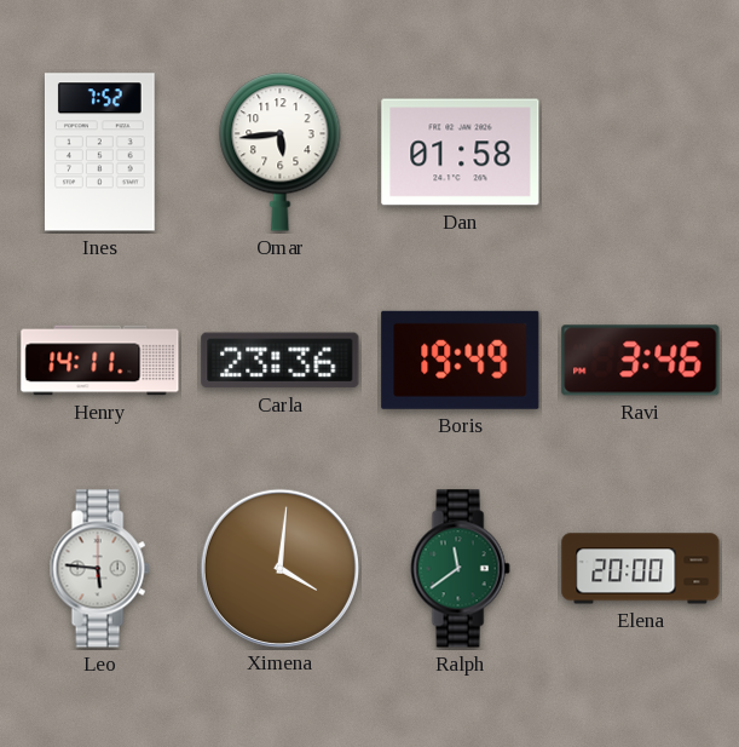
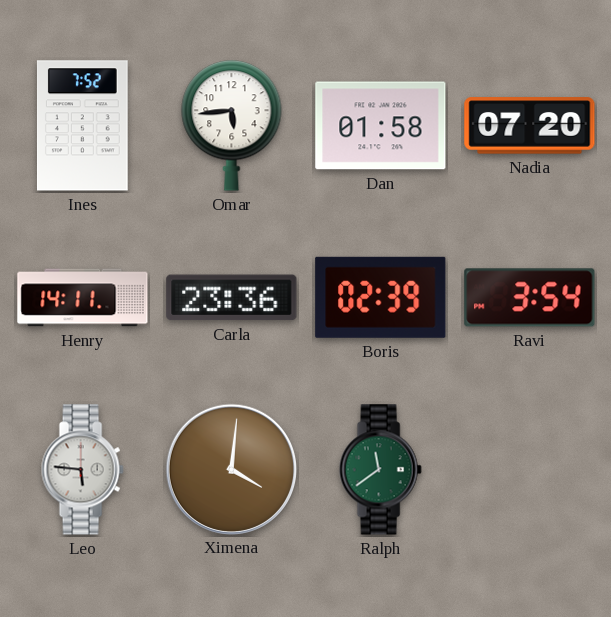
Nadia: none -> 07:20 (530, 126)
Boris: 19:49 -> 02:39 (381, 297)
Ravi: 3:46 -> 3:54 (530, 298)
Elena: 20:00 -> none (641, 569)
